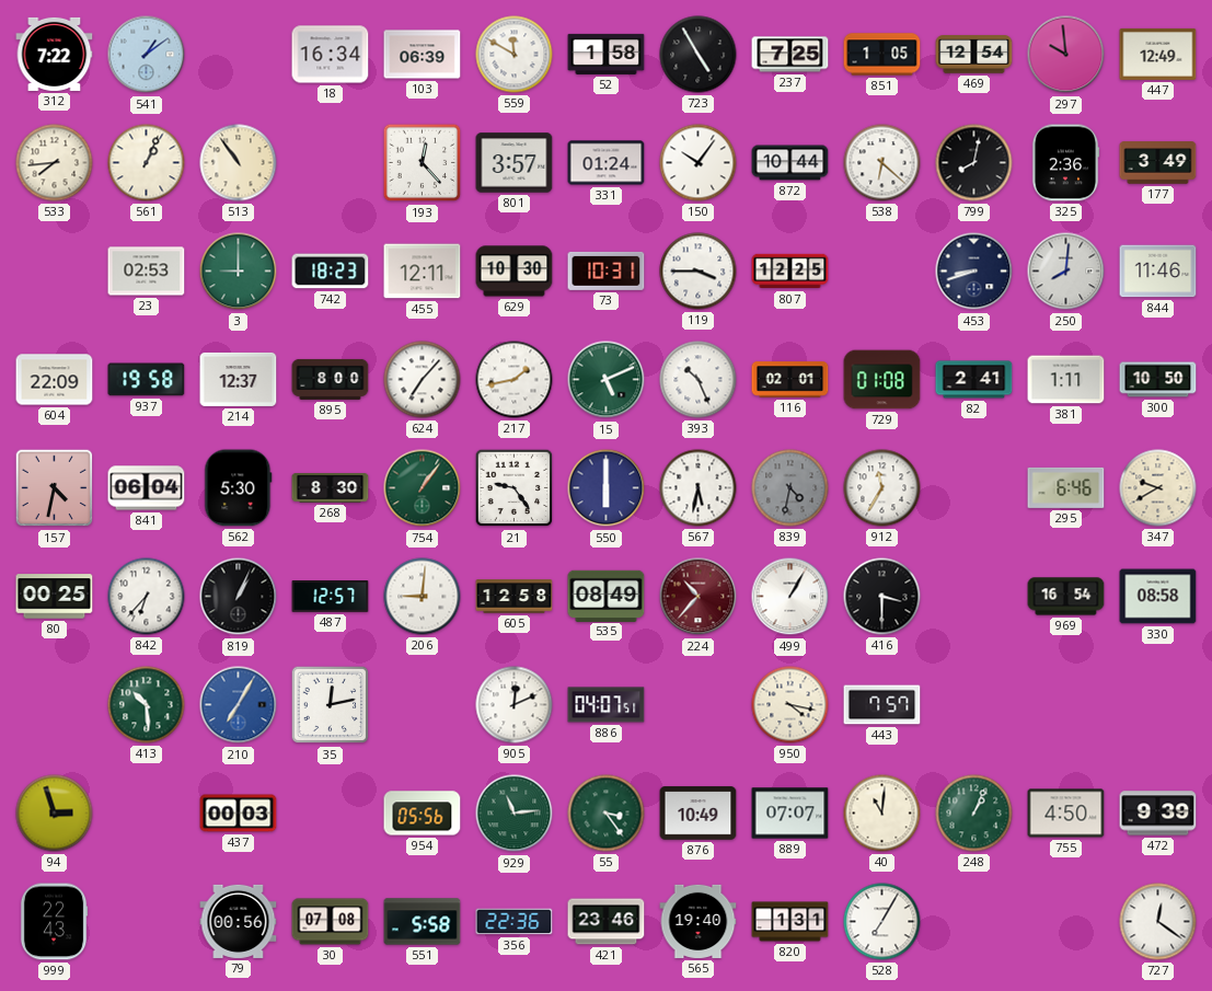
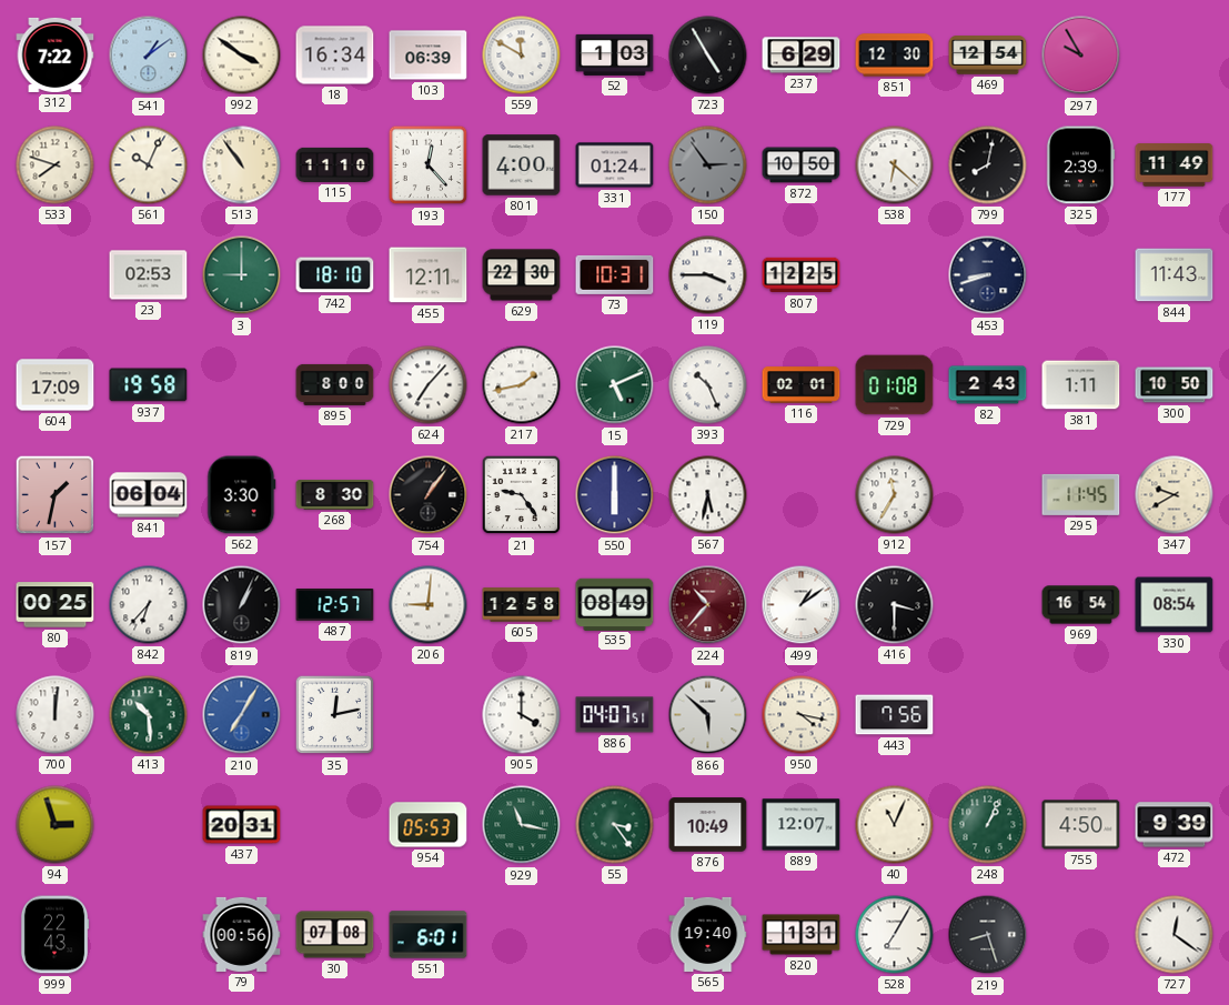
992: none -> 3:51 (242, 56)
52: 1:58 -> 1:03 (615, 54)
237: 7:25 -> 6:29 (802, 56)
851: 1:05 -> 12:30 (895, 56)
297: 9:59 -> 9:55 (1081, 56)
447: 12:49 -> none (1158, 54)
533: 7:44 -> 7:48 (56, 165)
561: 1:04 -> 10:04 (149, 165)
115: none -> 11:10 (335, 164)
801: 3:57 -> 4:00 (522, 165)
150: 10:06 -> 2:54 (708, 165)
150 dial: white -> grey (708, 165)
872: 10:44 -> 10:50 (802, 165)
325: 2:36 -> 2:39 (1080, 165)
177: 3:49 -> 11:49 (1175, 165)
742: 18:23 -> 18:10 (335, 275)
629: 10:30 -> 22:30 (522, 275)
250: 8:01 -> none (1066, 272)
844: 11:46 -> 11:43 (1175, 275)
604: 22:09 -> 17:09 (56, 385)
214: 12:37 -> none (239, 379)
82: 2:41 -> 2:43 (988, 385)
157: 4:32 -> 1:32 (56, 495)
562: 5:30 -> 3:30 (242, 495)
754 dial: green -> black (429, 495)
839: 4:32 -> none (790, 488)
295: 6:46 -> 11:45 (1081, 494)
499: 1:05 -> 1:09 (802, 605)
330: 08:58 -> 08:54 (1175, 605)
700: none -> 12:01 (56, 715)
905: 12:11 -> 4:00 (522, 715)
866: none -> 5:52 (708, 715)
443: 7:57 -> 7:56 (895, 715)
437: 00:03 -> 20:31 (242, 825)
954: 05:56 -> 05:53 (429, 825)
929: 11:14 -> 11:17 (522, 825)
889: 07:07 -> 12:07 (802, 825)
40: 11:01 -> 11:04 (895, 825)
551: 5:58 -> 6:01 (429, 935)
356: 22:36 -> none (515, 922)
421: 23:46 -> none (607, 922)
219: none -> 8:27 (988, 935)
